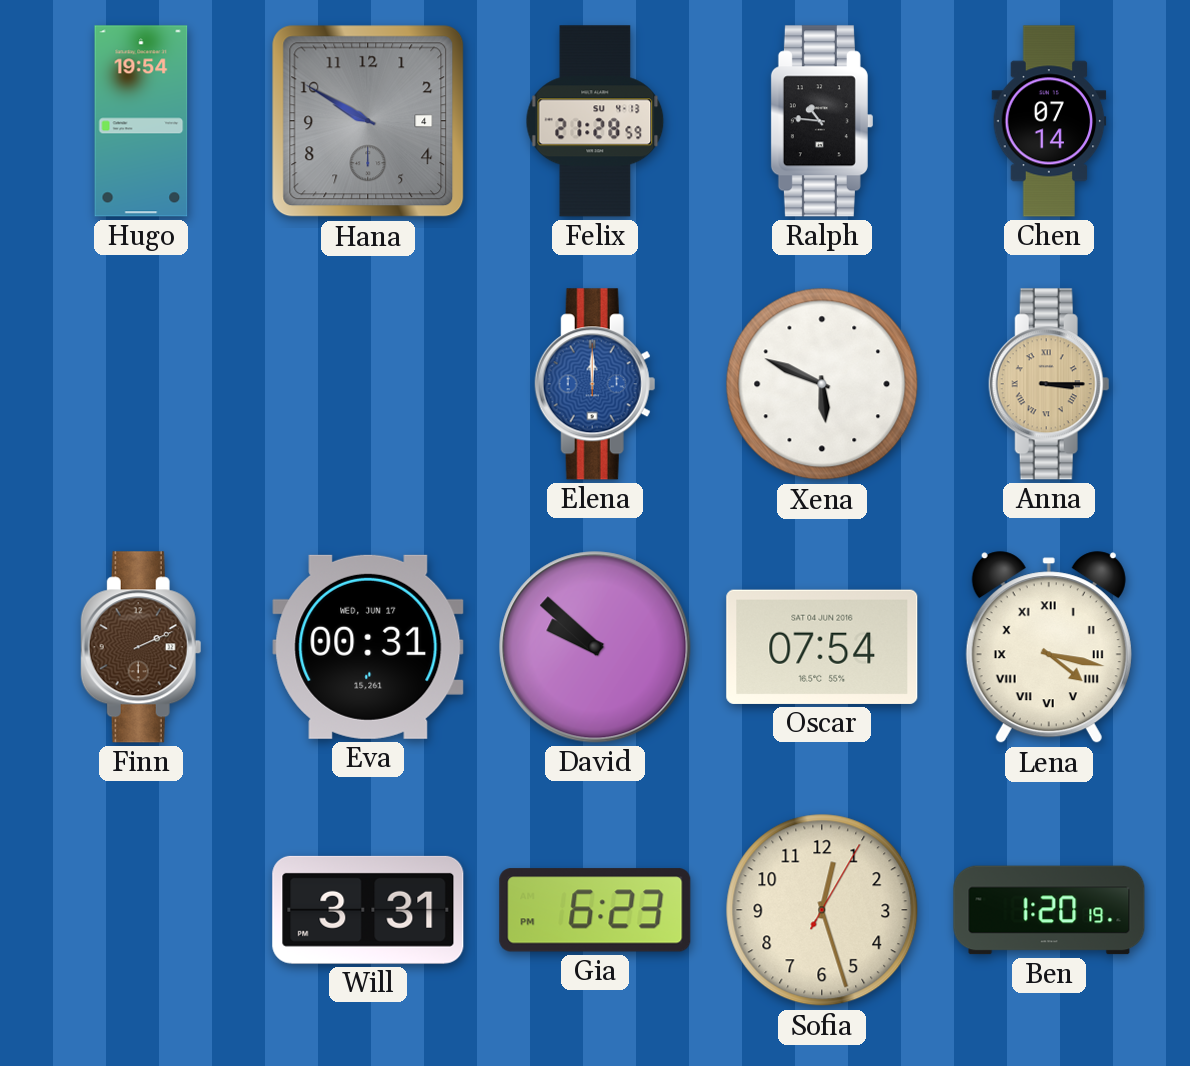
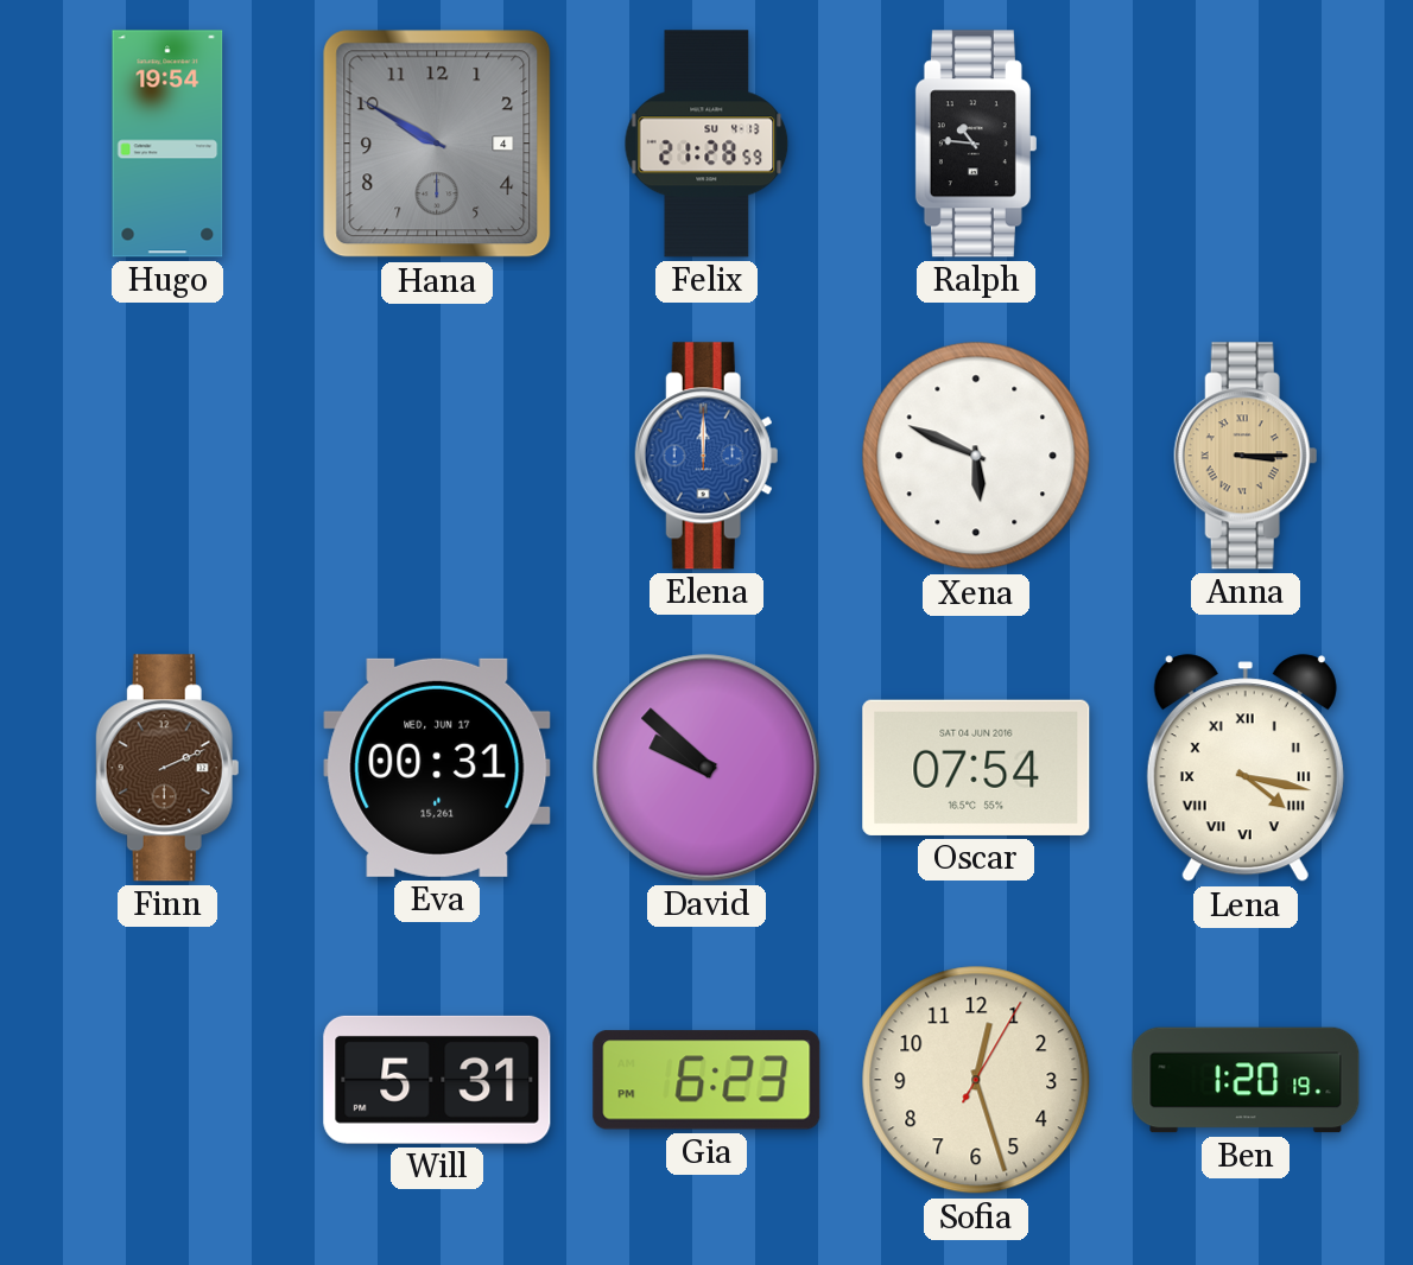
Chen: 07:14 -> none (1049, 121)
Will: 3:31 -> 5:31 (437, 1080)
